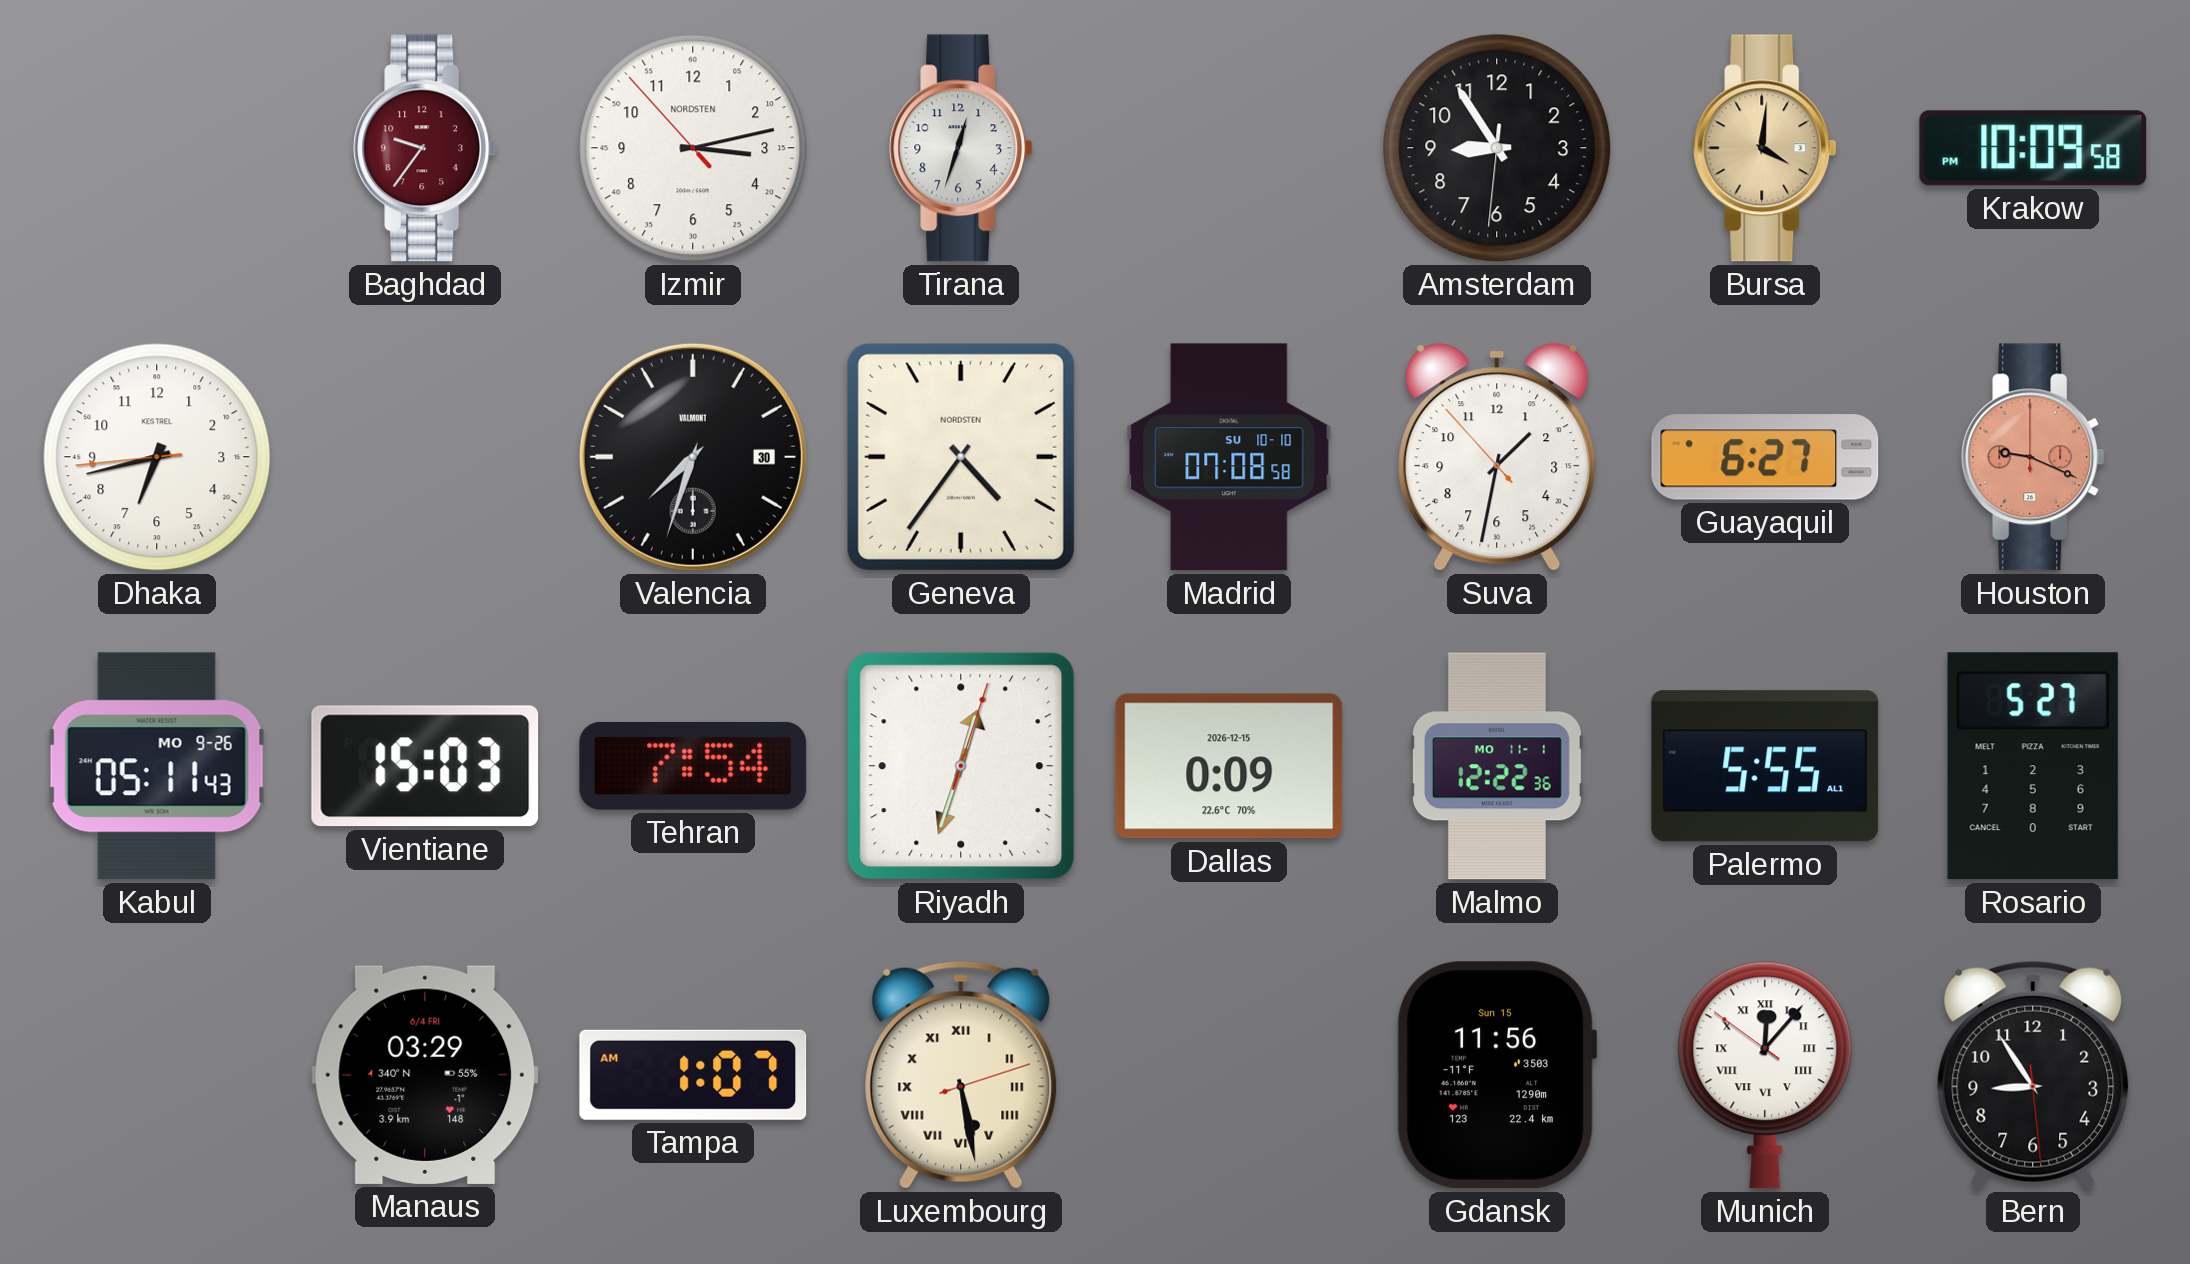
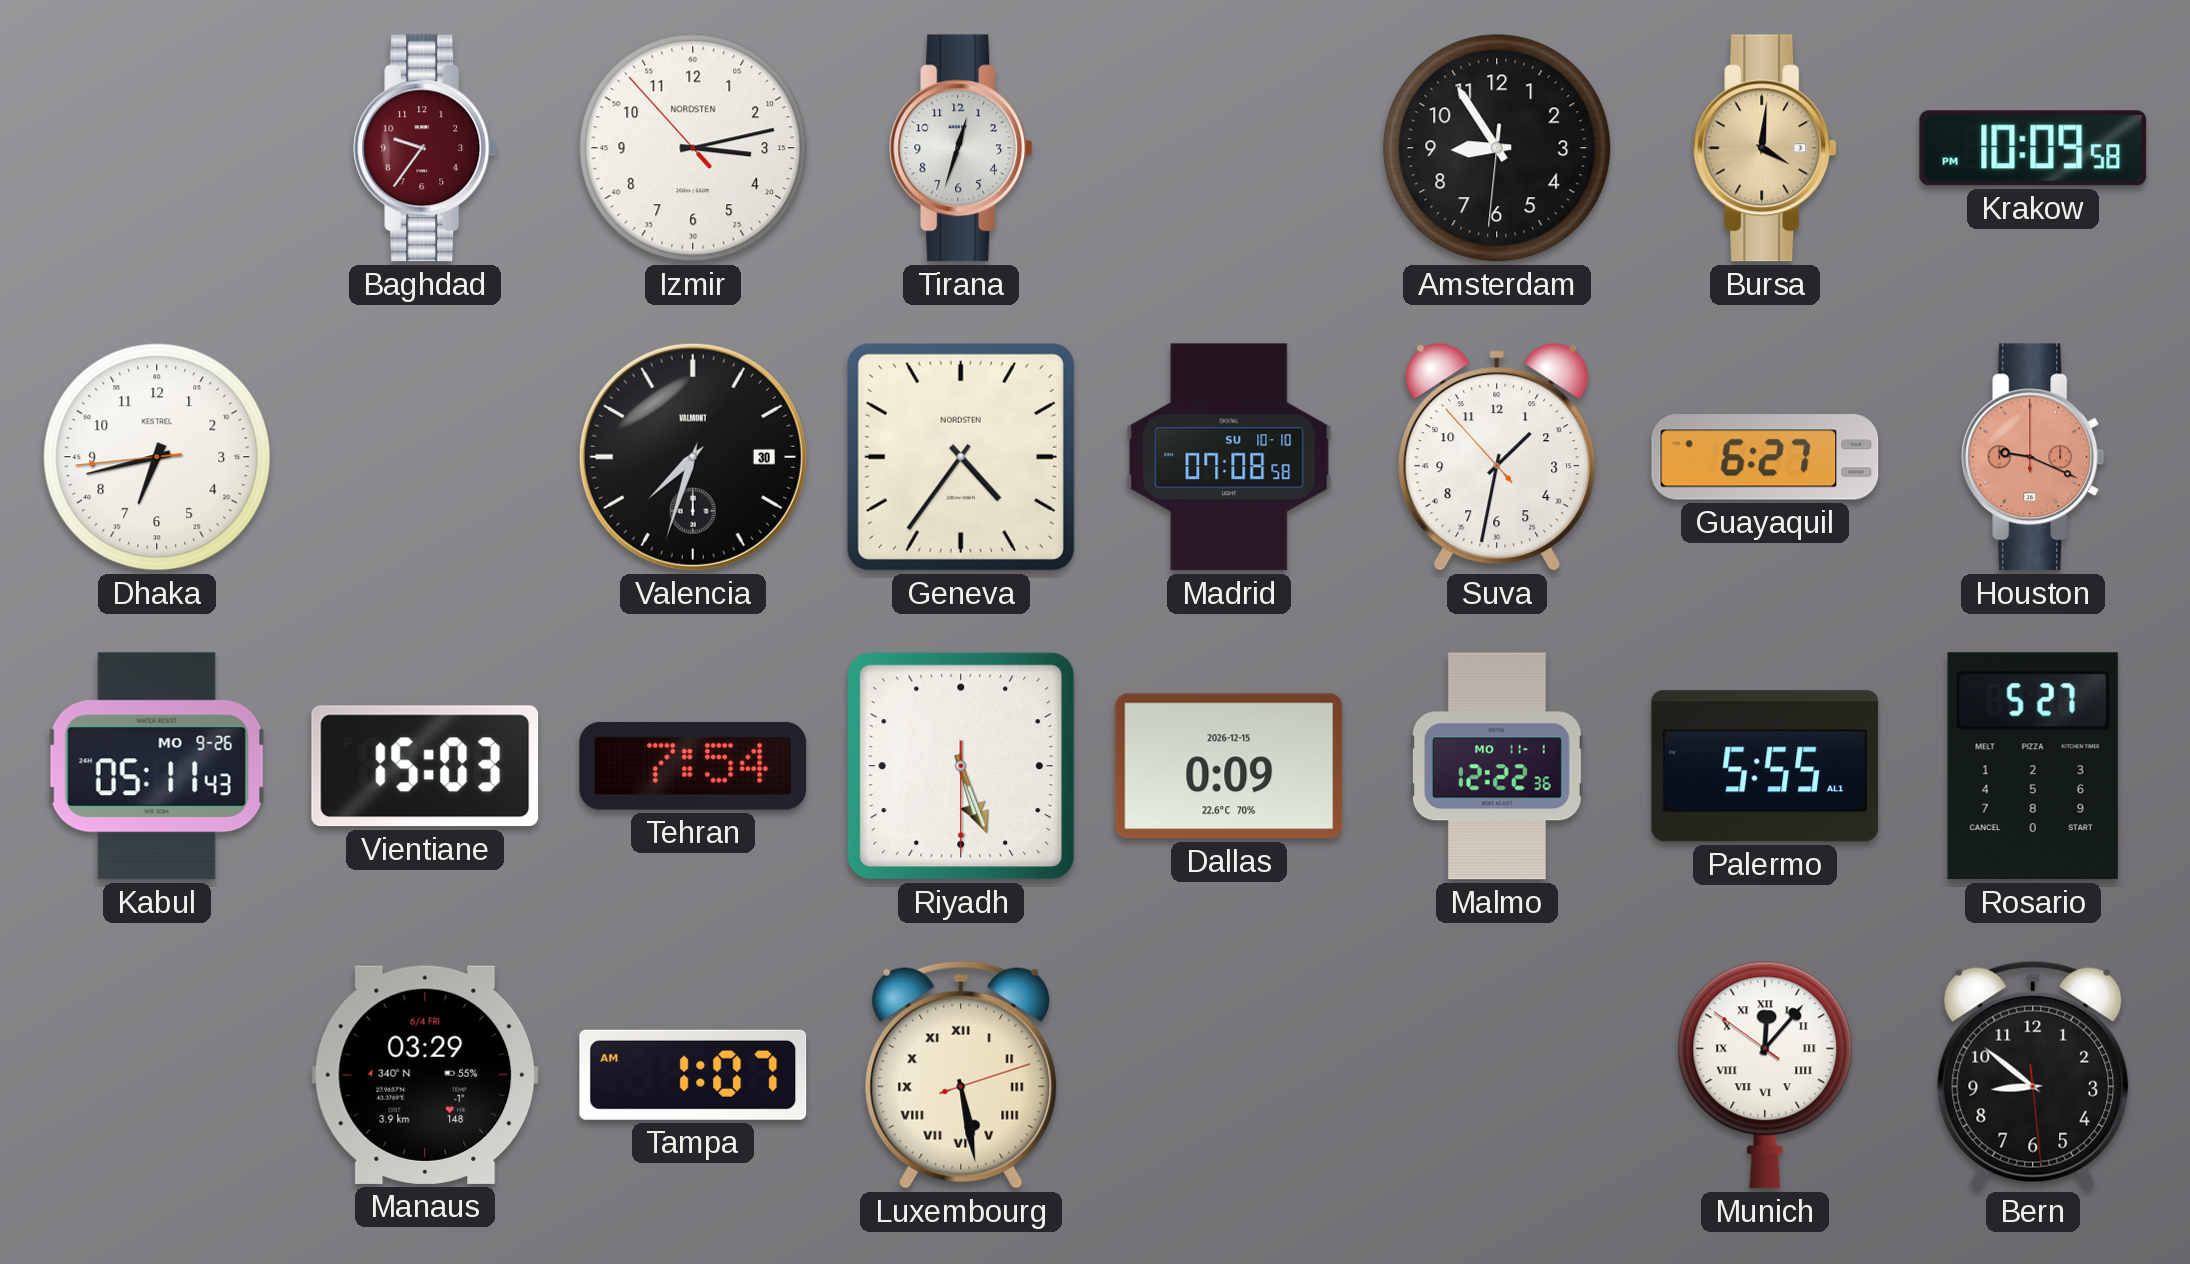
Riyadh: 12:33 -> 5:26 (961, 766)
Gdansk: 11:56 -> none (1497, 1075)
Bern: 8:54 -> 8:51 (2033, 1075)
